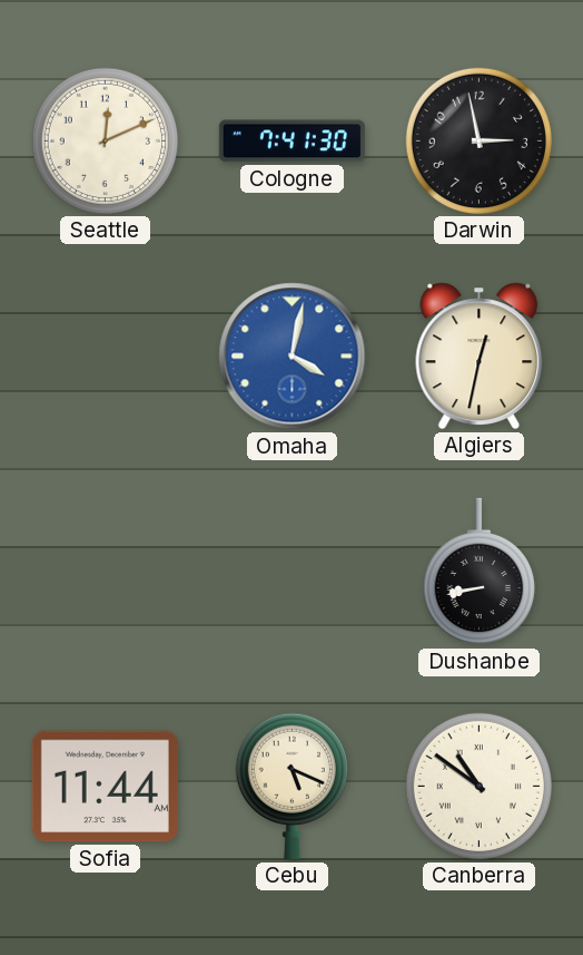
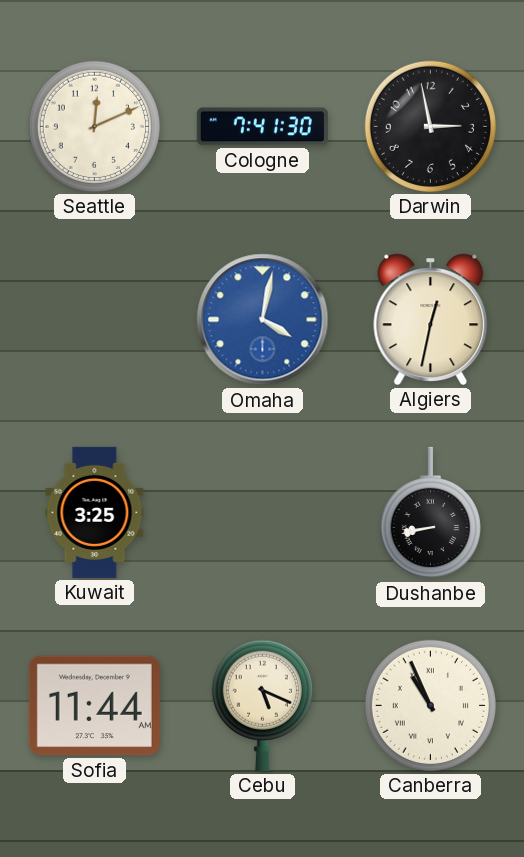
Kuwait: none -> 3:25 (95, 512)
Canberra: 10:51 -> 10:56 (430, 705)
